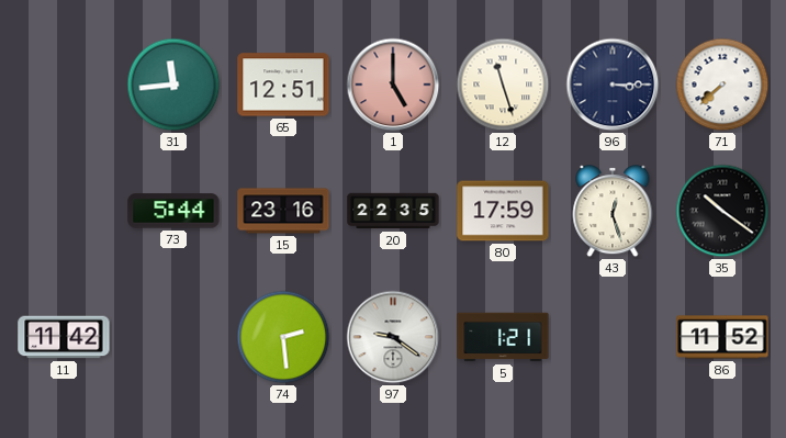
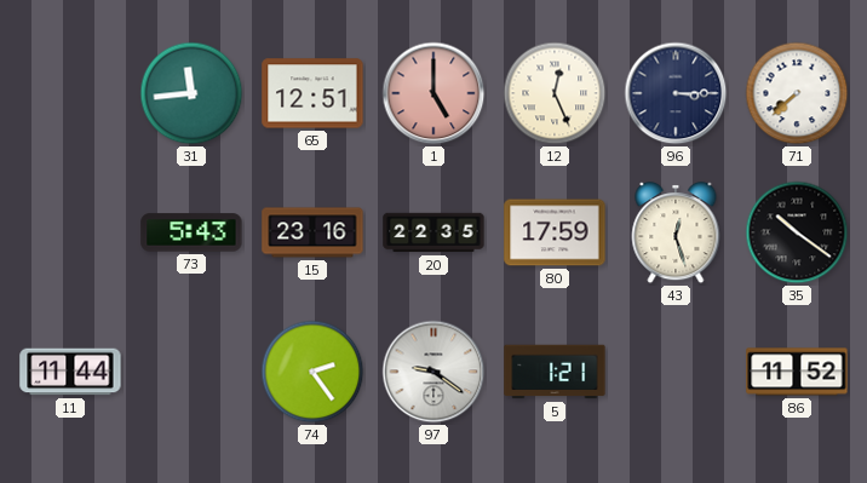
12: 11:27 -> 12:26 (555, 93)
73: 5:44 -> 5:43 (191, 232)
11: 11:42 -> 11:44 (70, 372)
74: 2:29 -> 2:24 (312, 372)
